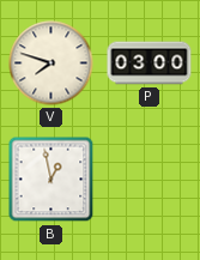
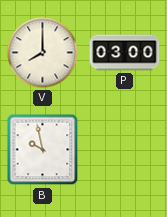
V: 7:48 -> 8:00 (43, 53)
B: 12:58 -> 9:58 (43, 150)
